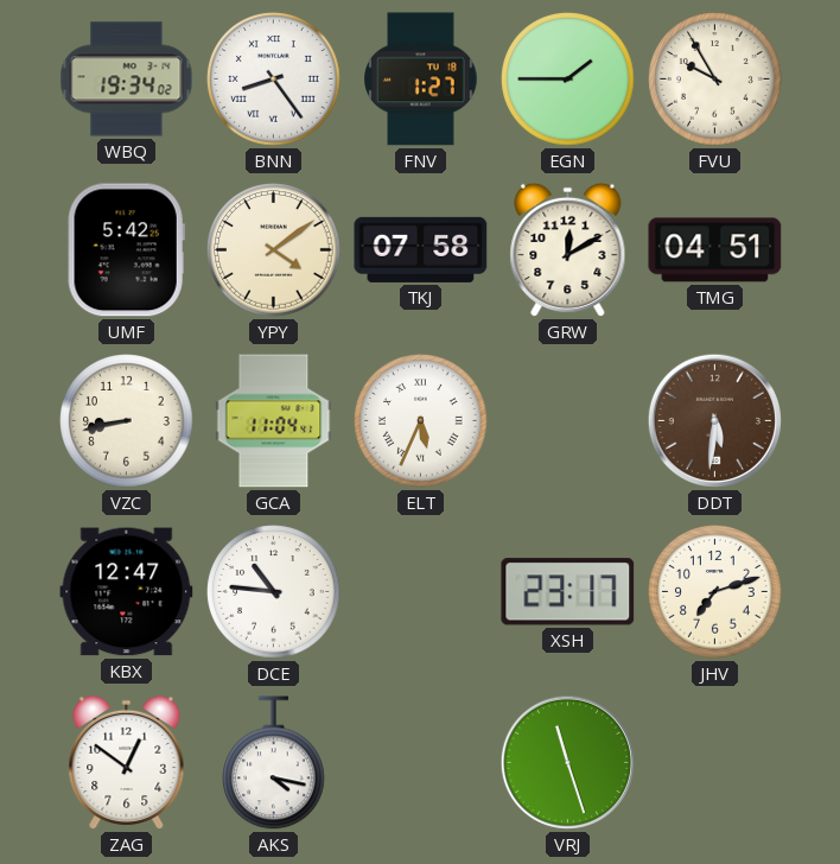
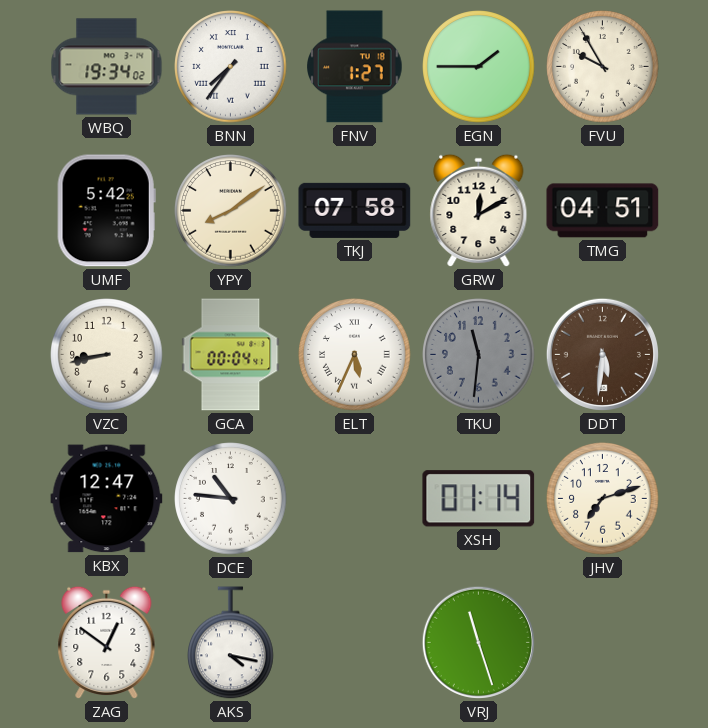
BNN: 8:24 -> 7:36 (231, 67)
YPY: 4:09 -> 8:09 (231, 211)
GCA: 11:04 -> 00:04 (231, 355)
TKU: none -> 11:31 (479, 355)
XSH: 23:17 -> 01:14 (479, 499)
